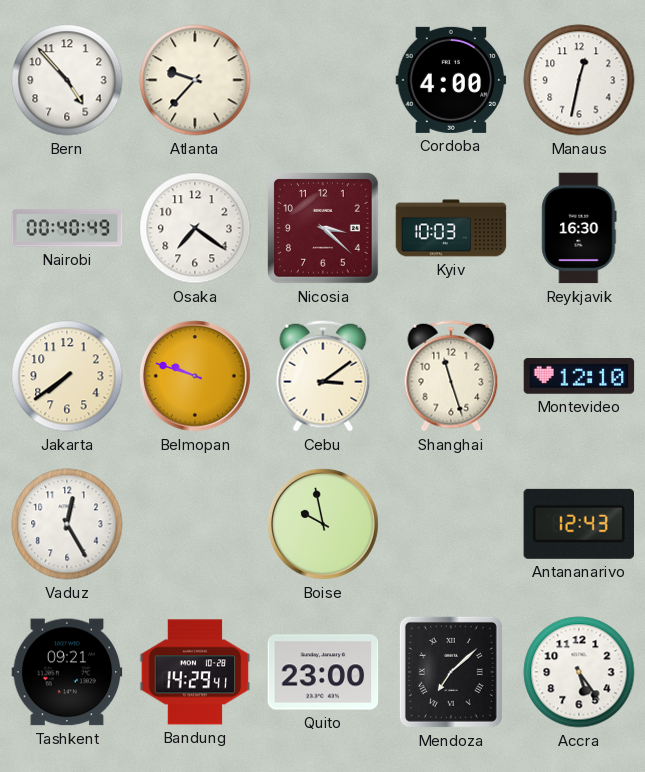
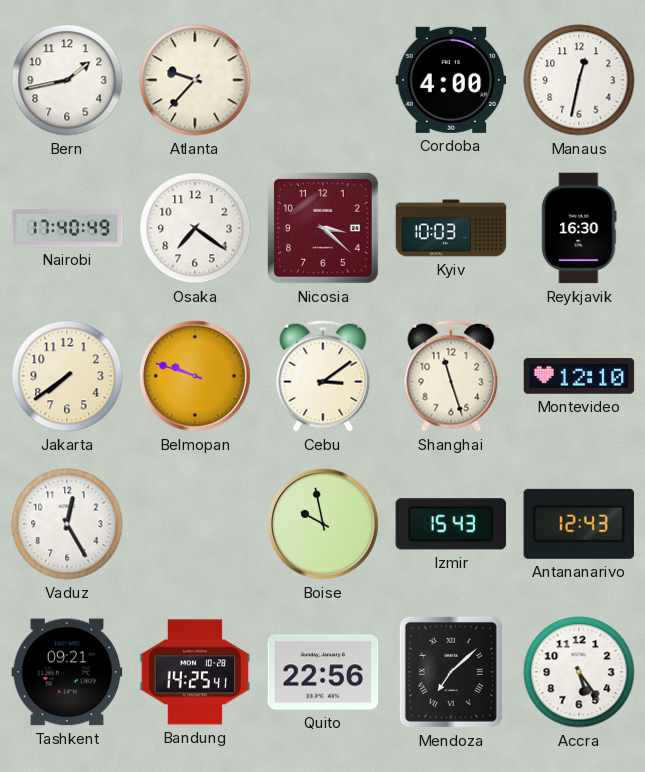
Bern: 4:53 -> 1:43 (67, 80)
Nairobi: 00:40 -> 17:40 (67, 228)
Izmir: none -> 15:43 (450, 524)
Bandung: 14:29 -> 14:25 (195, 672)
Quito: 23:00 -> 22:56 (323, 672)
